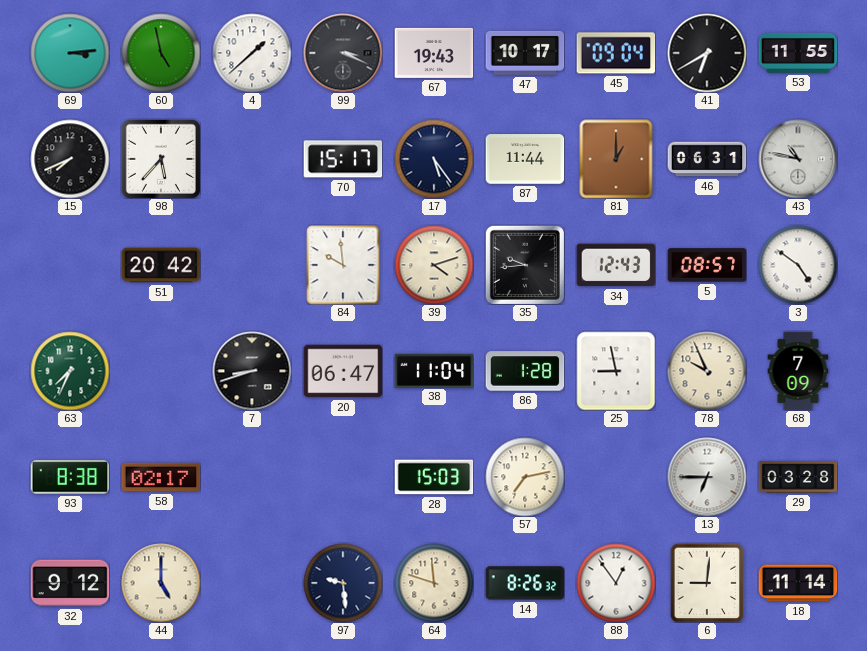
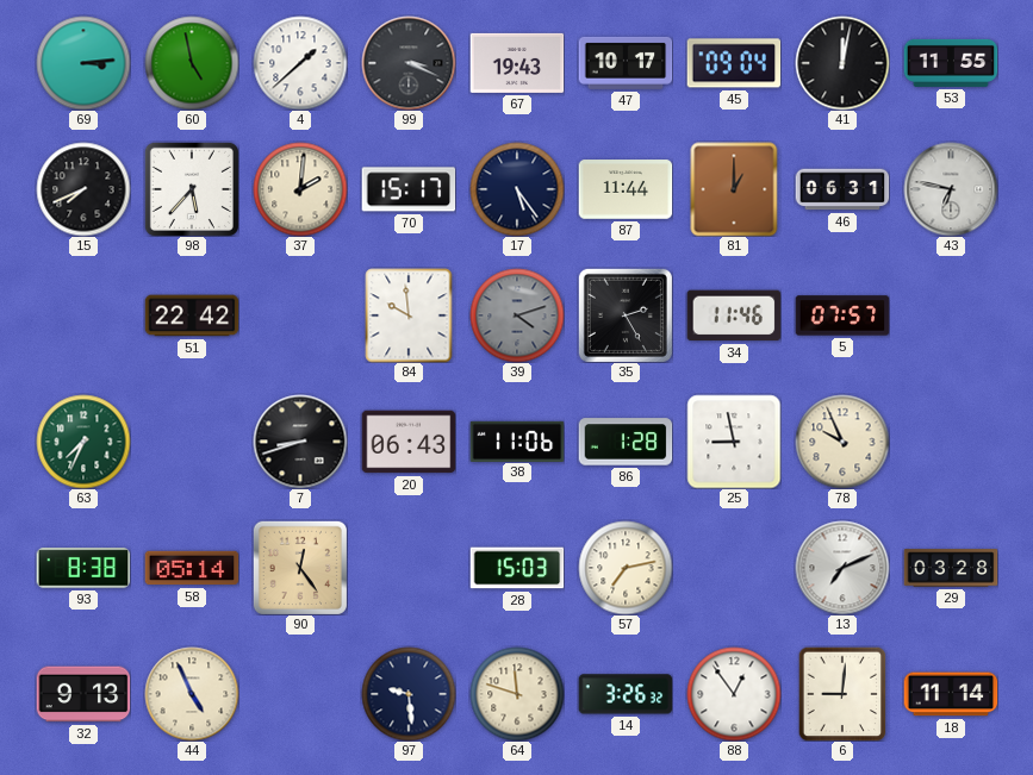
41: 6:40 -> 12:02 (842, 63)
37: none -> 2:01 (300, 189)
43: 10:47 -> 6:47 (951, 189)
51: 20:42 -> 22:42 (192, 315)
39 dial: cream -> grey (517, 315)
35: 9:44 -> 2:25 (626, 315)
34: 12:43 -> 11:46 (734, 315)
5: 08:57 -> 07:57 (842, 315)
3: 4:51 -> none (798, 265)
20: 06:47 -> 06:43 (409, 442)
38: 11:04 -> 11:06 (517, 440)
68: 7:09 -> none (798, 371)
58: 02:17 -> 05:14 (192, 568)
90: none -> 12:24 (300, 568)
13: 6:45 -> 7:11 (842, 568)
32: 9:12 -> 9:13 (83, 694)
44: 5:00 -> 4:56 (192, 694)
14: 8:26 -> 3:26 (626, 694)
